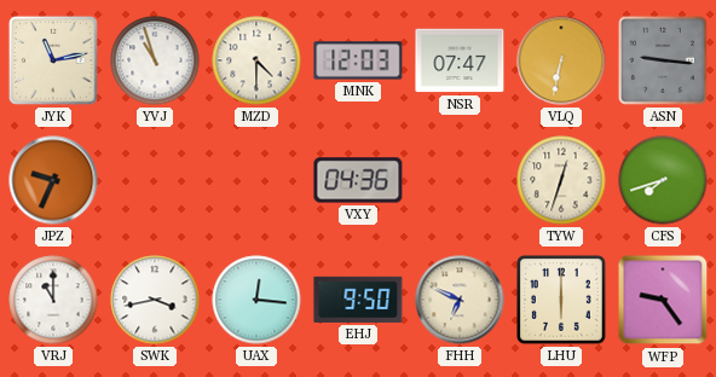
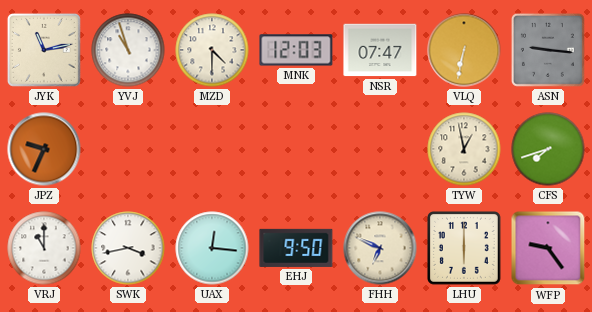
VXY: 04:36 -> none (358, 180)
TYW: 12:33 -> 12:58 (464, 149)
